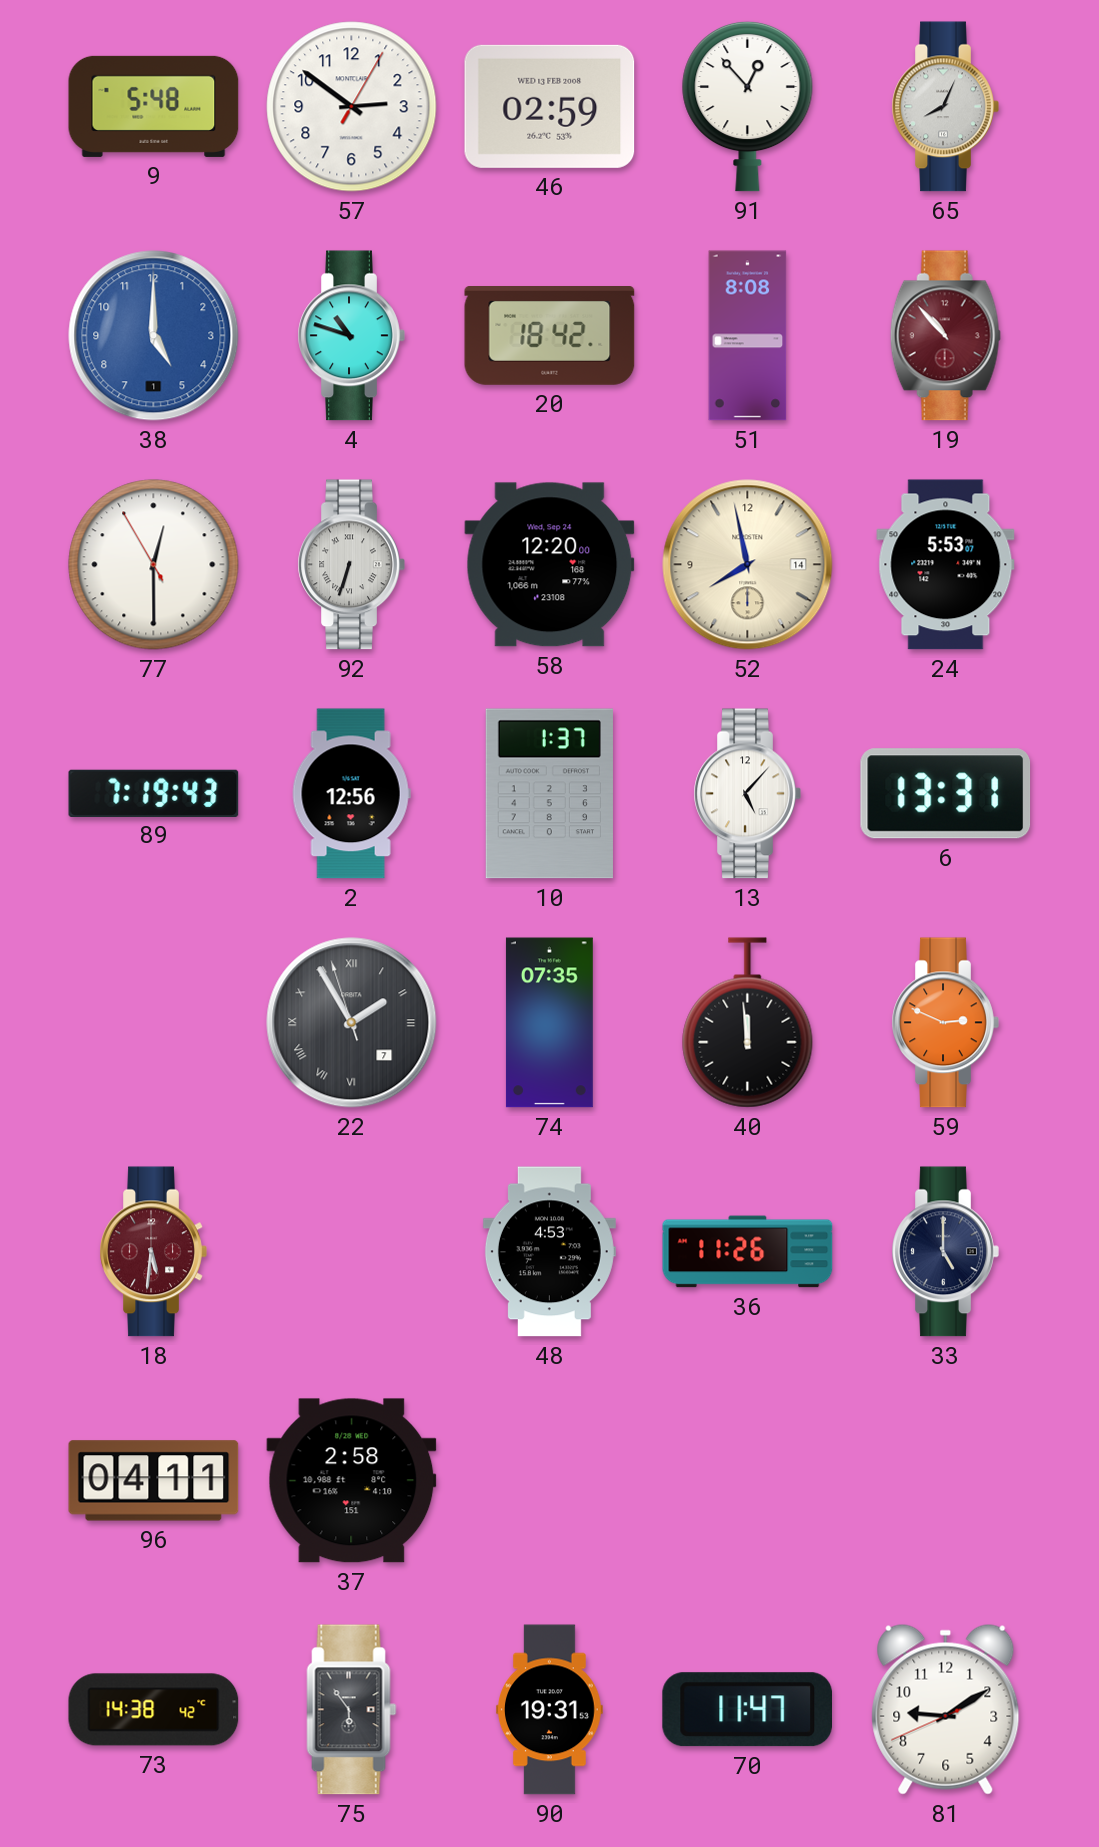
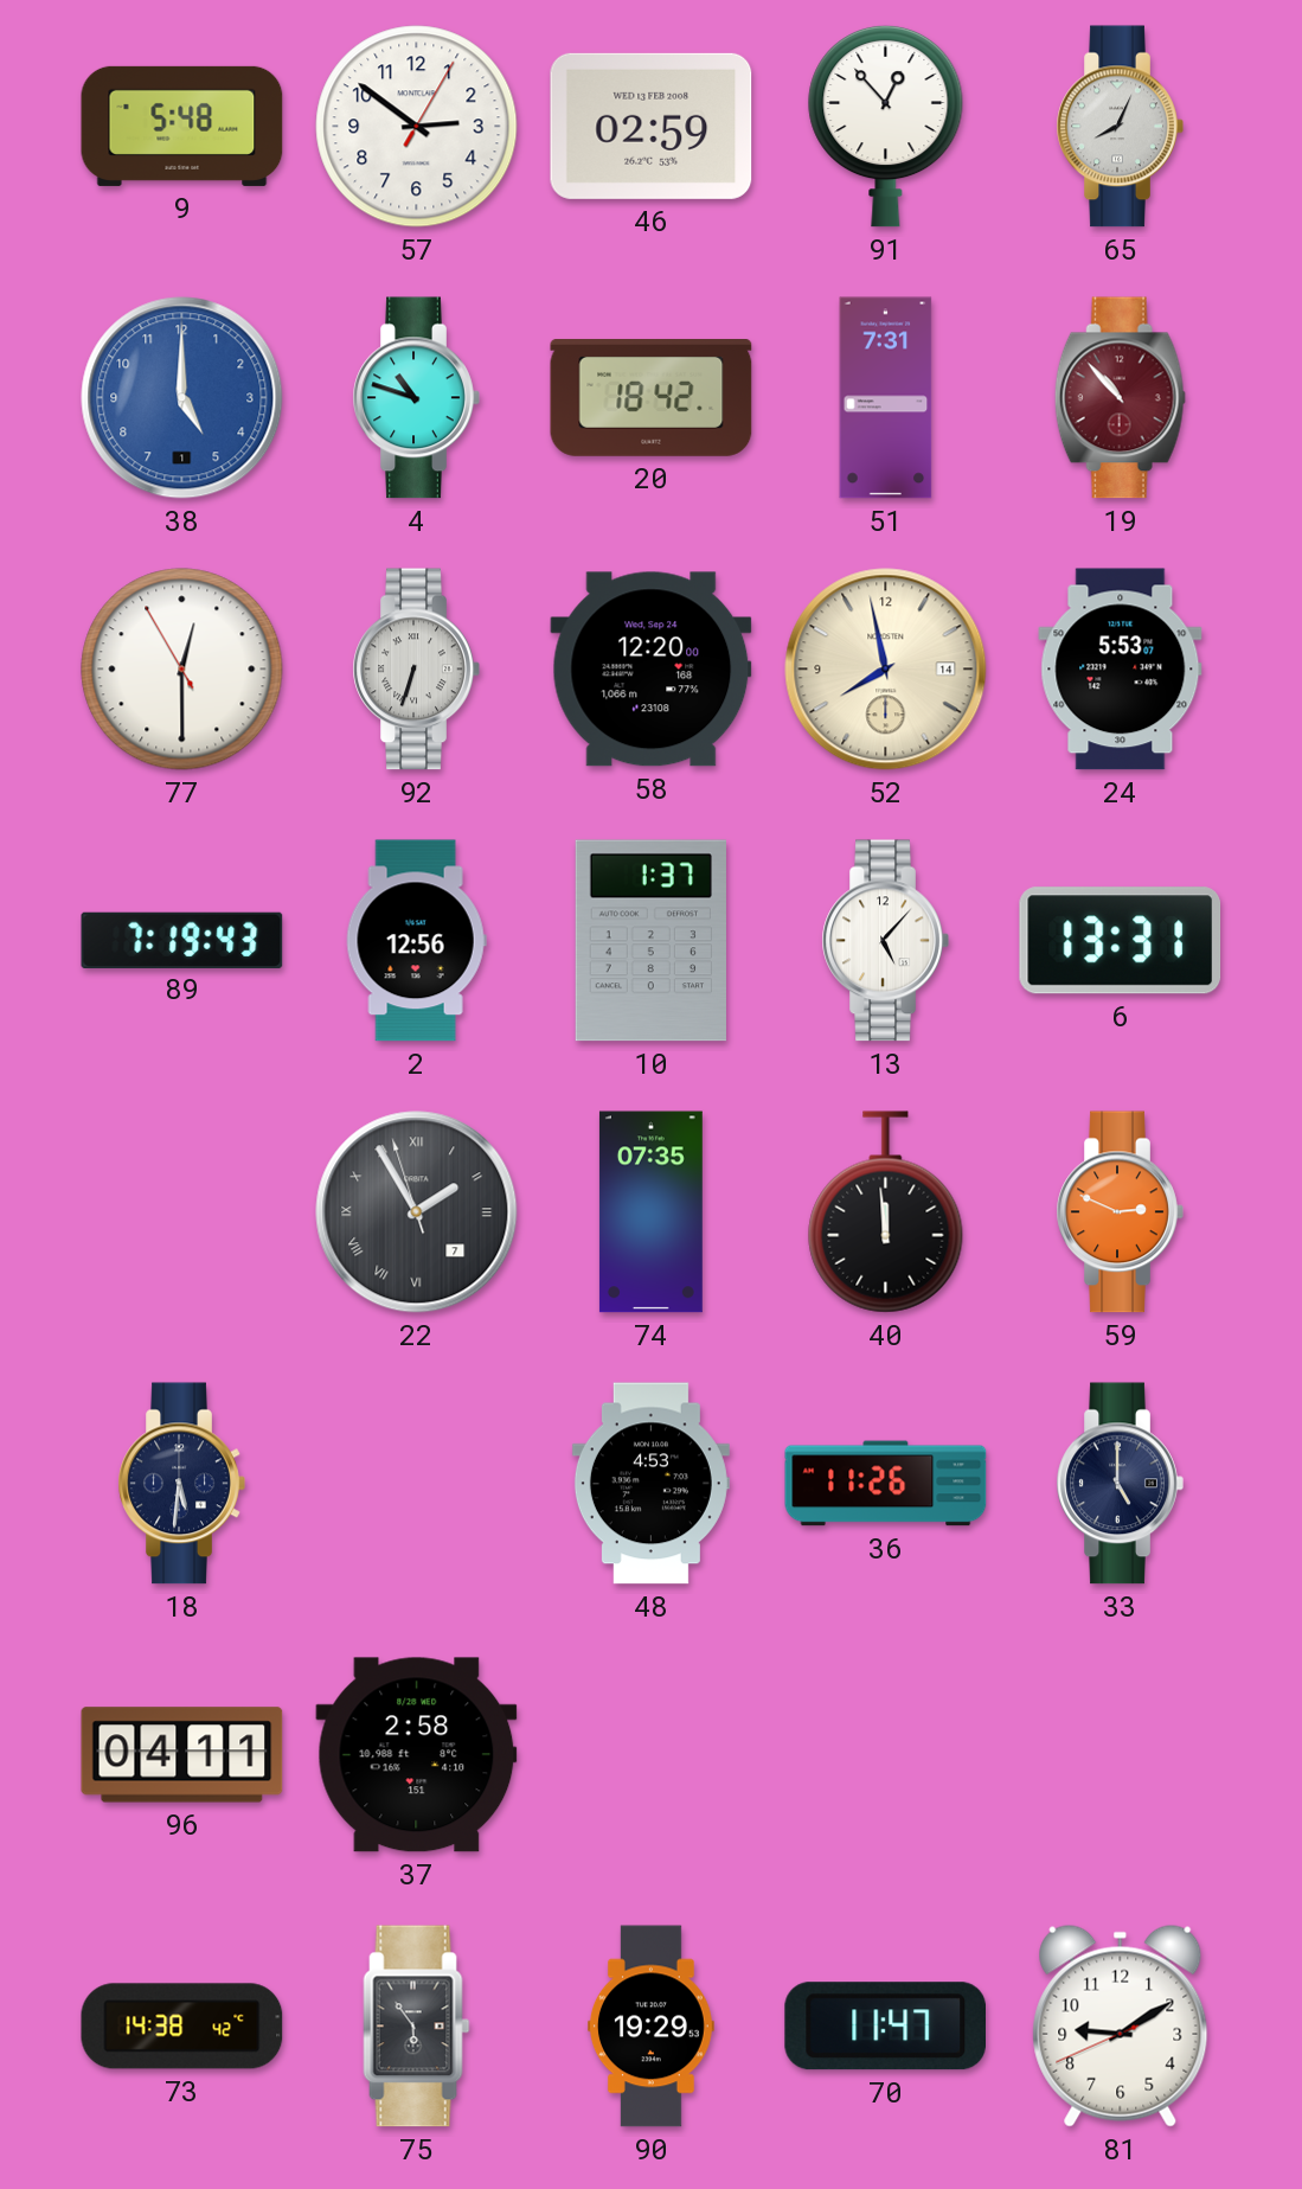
51: 8:08 -> 7:31 (886, 398)
18 dial: burgundy -> navy (181, 1484)
90: 19:31 -> 19:29 (652, 2027)
